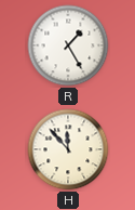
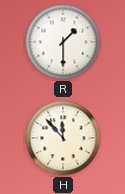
R: 1:25 -> 1:30 (63, 42)
